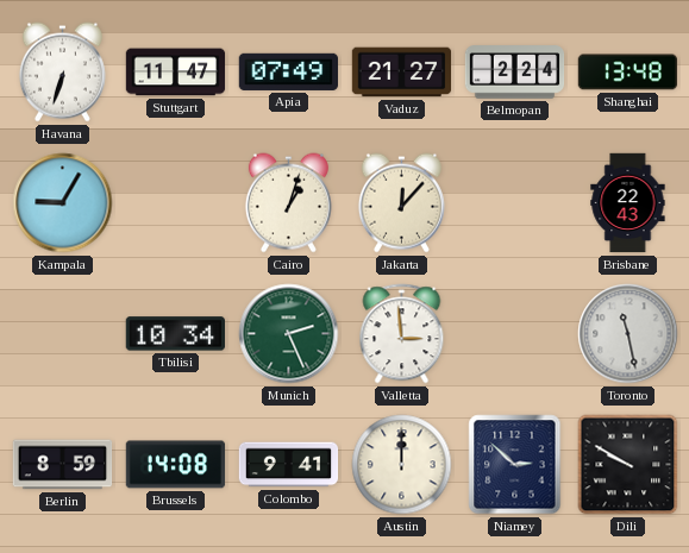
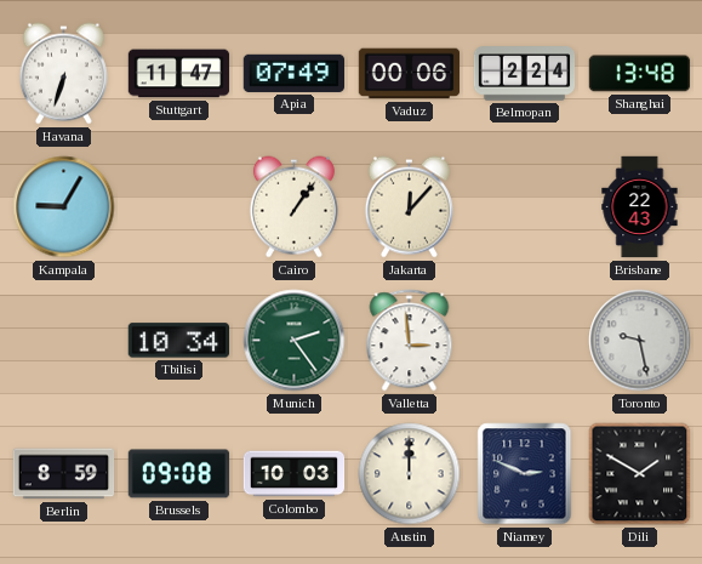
Vaduz: 21:27 -> 00:06 (410, 74)
Cairo: 1:03 -> 1:06 (293, 207)
Munich: 2:26 -> 2:24 (295, 341)
Toronto: 11:28 -> 9:28 (640, 341)
Brussels: 14:08 -> 09:08 (179, 474)
Colombo: 9:41 -> 10:03 (295, 474)
Niamey: 2:52 -> 2:49 (525, 474)
Dili: 9:50 -> 1:50 (640, 474)
